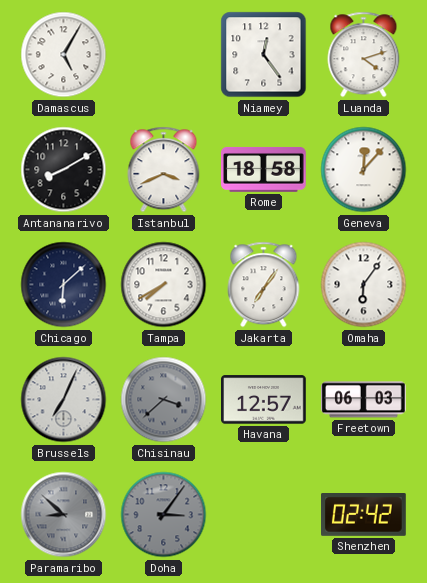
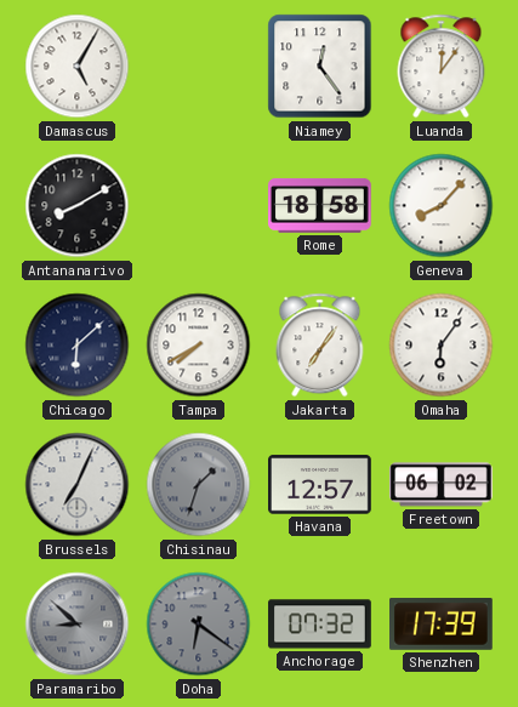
Luanda: 4:12 -> 12:06 (442, 67)
Istanbul: 3:41 -> none (164, 170)
Geneva: 12:07 -> 8:07 (442, 206)
Chisinau: 3:38 -> 1:33 (199, 485)
Freetown: 06:03 -> 06:02 (442, 485)
Doha: 3:06 -> 6:21 (199, 625)
Anchorage: none -> 07:32 (320, 625)
Shenzhen: 02:42 -> 17:39 (442, 625)
